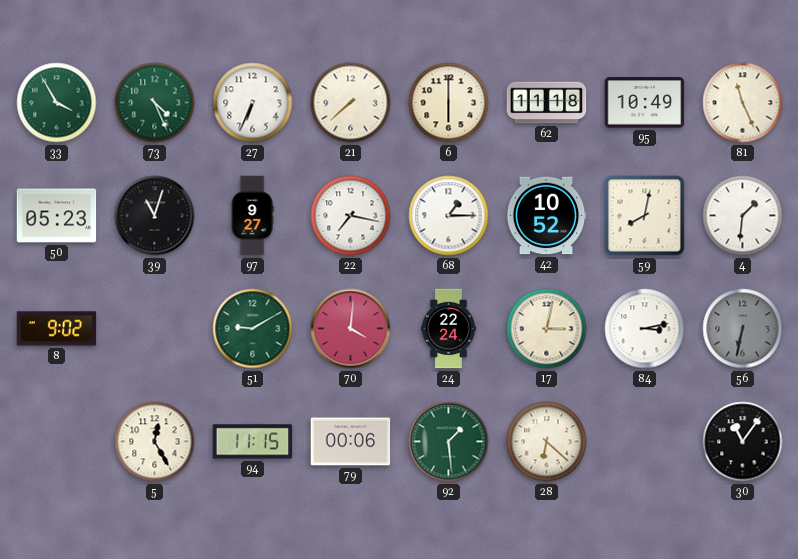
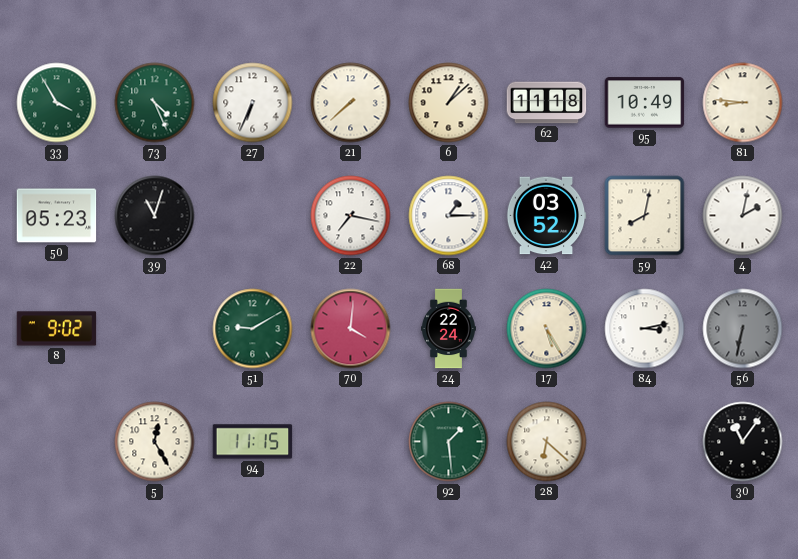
6: 6:00 -> 1:08 (449, 103)
81: 11:26 -> 8:46 (743, 103)
97: 9:27 -> none (252, 216)
42: 10:52 -> 03:52 (546, 216)
4: 1:31 -> 2:02 (743, 216)
17: 3:02 -> 5:25 (547, 329)
79: 00:06 -> none (351, 442)
